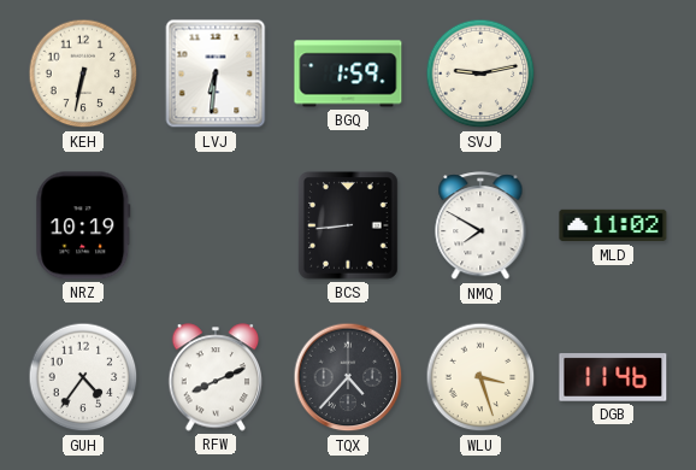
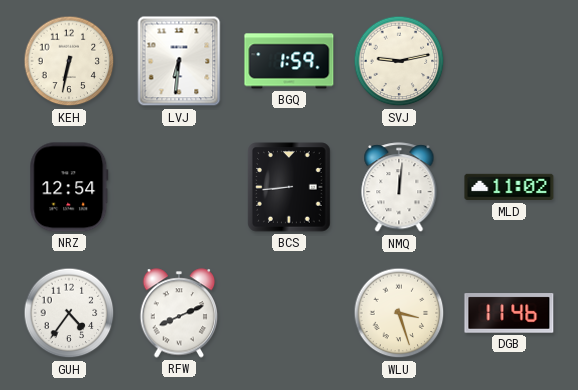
NRZ: 10:19 -> 12:54 (69, 187)
NMQ: 7:50 -> 12:01 (399, 188)
TQX: 4:37 -> none (348, 377)
